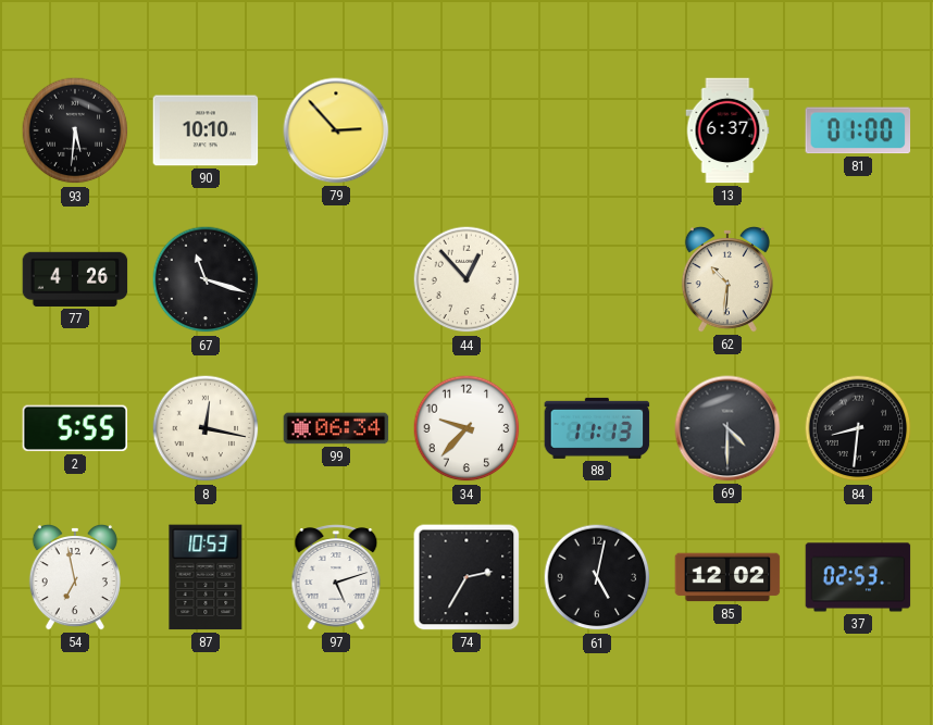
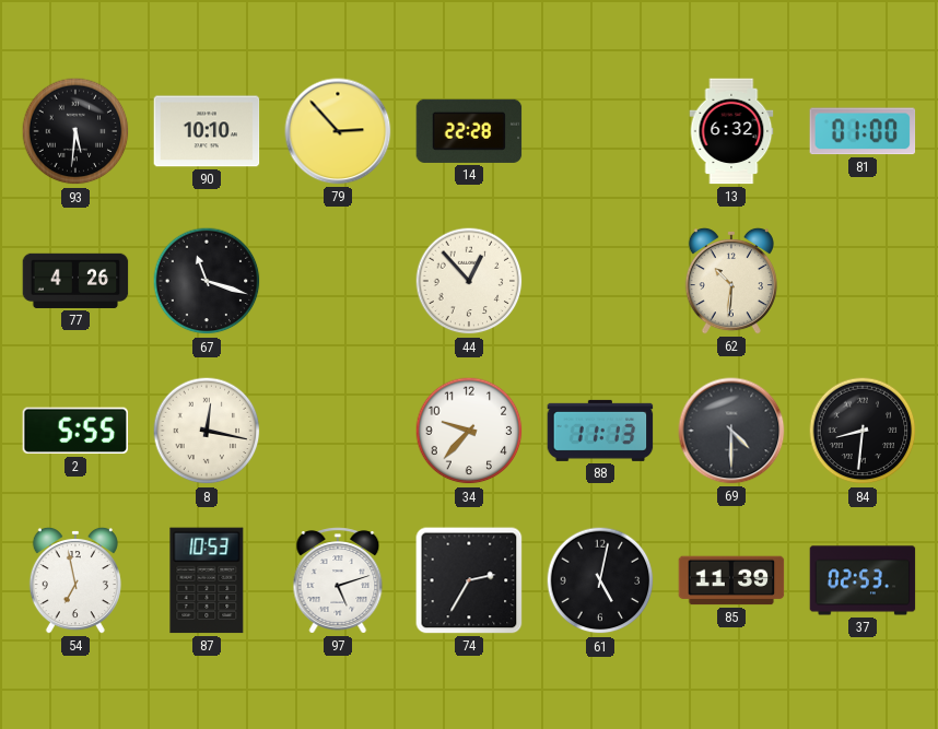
14: none -> 22:28 (469, 131)
13: 6:37 -> 6:32 (731, 131)
99: 06:34 -> none (336, 428)
85: 12:02 -> 11:39 (731, 580)
